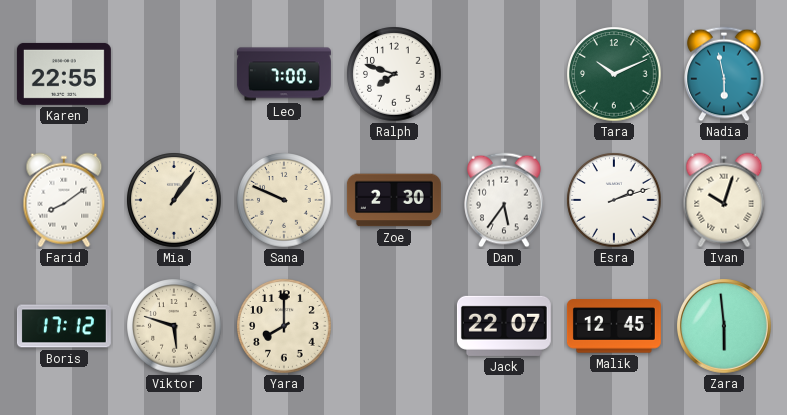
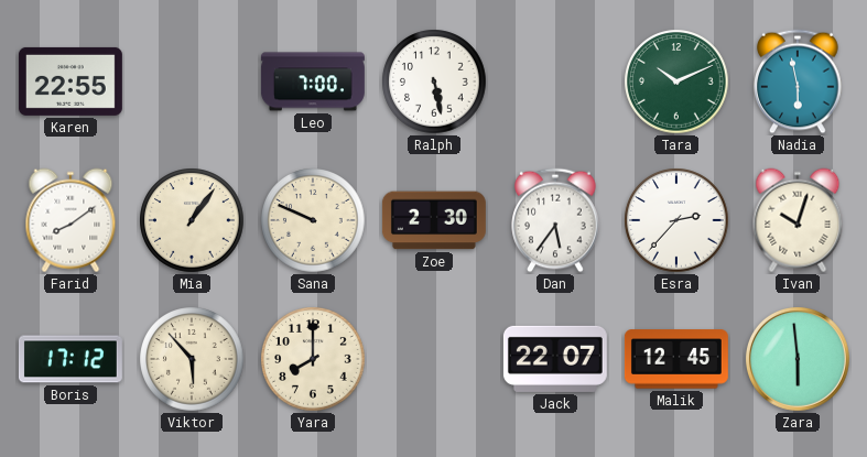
Ralph: 7:48 -> 5:28 (434, 81)
Esra: 2:12 -> 2:37 (676, 220)
Viktor: 5:48 -> 5:53 (192, 359)
